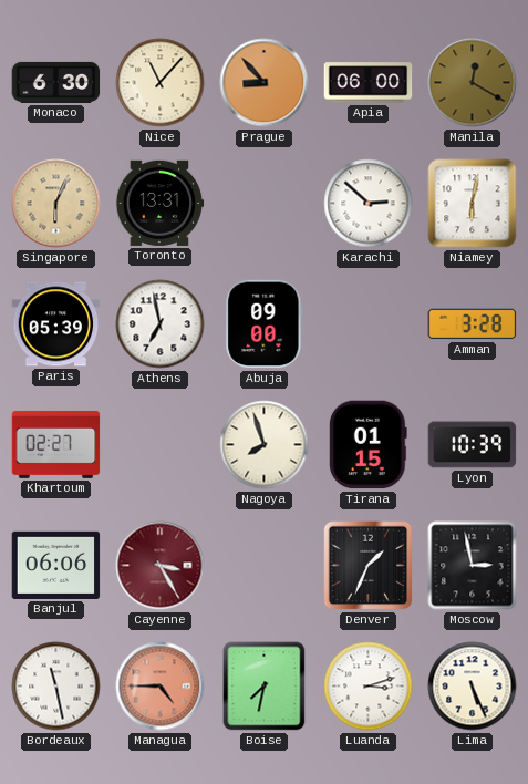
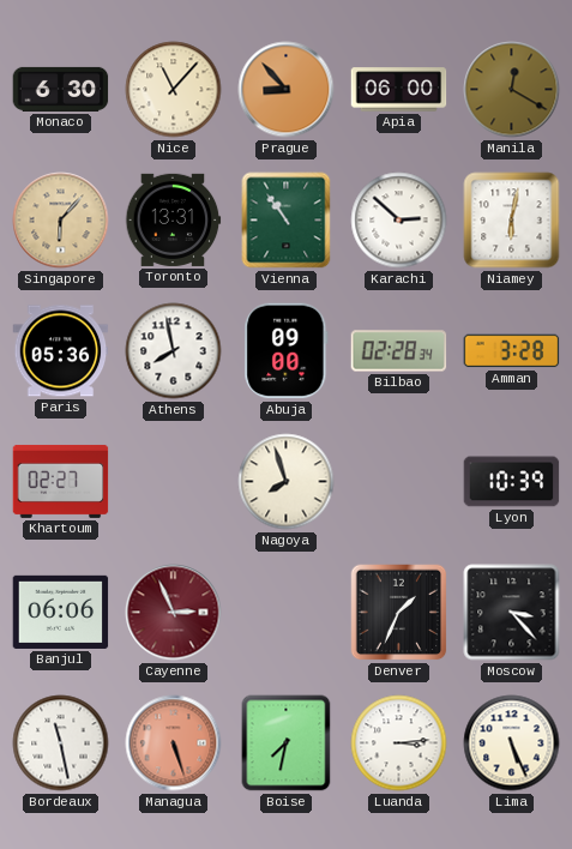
Singapore: 6:04 -> 6:07 (61, 221)
Vienna: none -> 10:54 (287, 221)
Paris: 05:39 -> 05:36 (61, 351)
Athens: 6:58 -> 7:58 (174, 351)
Bilbao: none -> 02:28 (399, 351)
Tirana: 01:15 -> none (369, 445)
Cayenne: 3:25 -> 2:56 (174, 613)
Moscow: 2:58 -> 3:23 (512, 613)
Managua: 4:45 -> 5:27 (174, 743)
Luanda: 3:12 -> 3:14 (399, 743)
